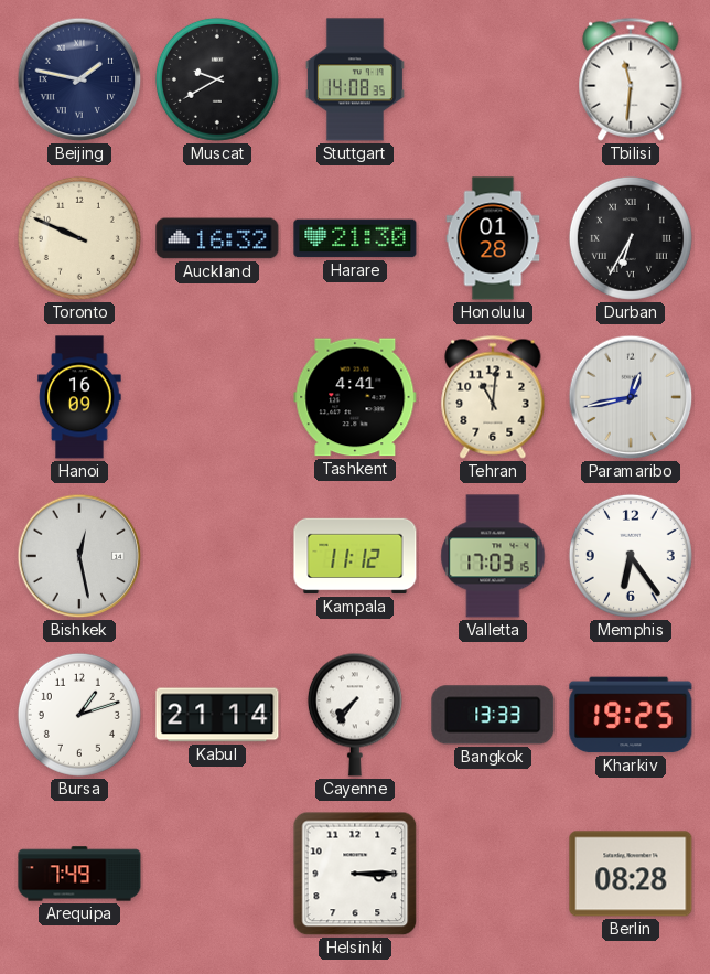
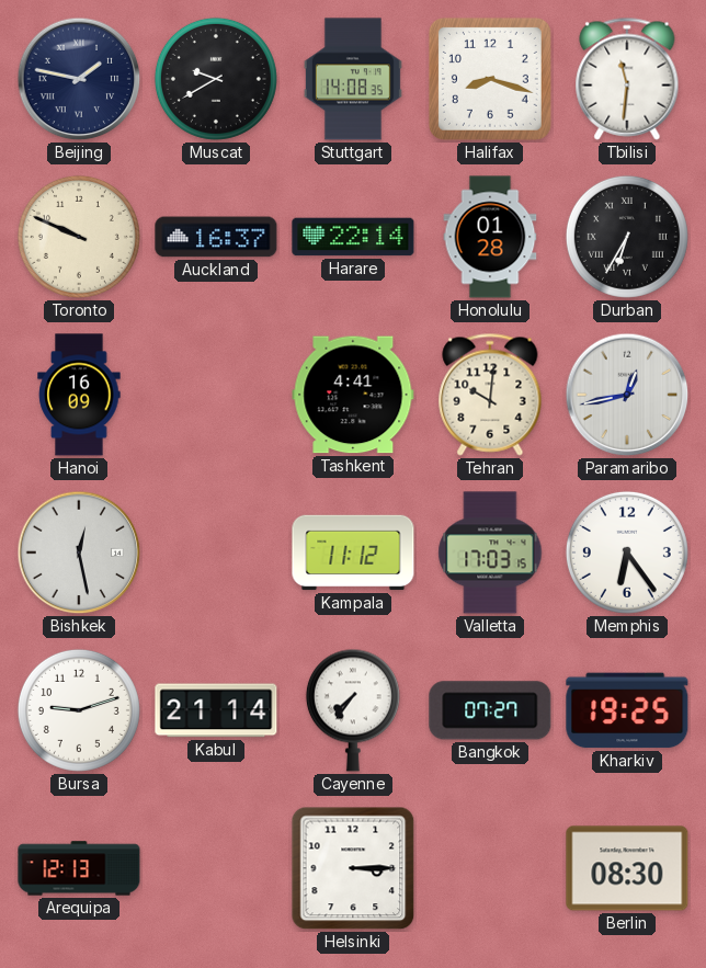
Halifax: none -> 8:18 (490, 79)
Auckland: 16:32 -> 16:37 (216, 237)
Harare: 21:30 -> 22:14 (353, 237)
Tehran: 11:01 -> 10:01 (490, 395)
Bursa: 1:12 -> 9:12 (79, 710)
Bangkok: 13:33 -> 07:27 (490, 710)
Arequipa: 7:49 -> 12:13 (79, 868)
Berlin: 08:28 -> 08:30 (627, 868)
